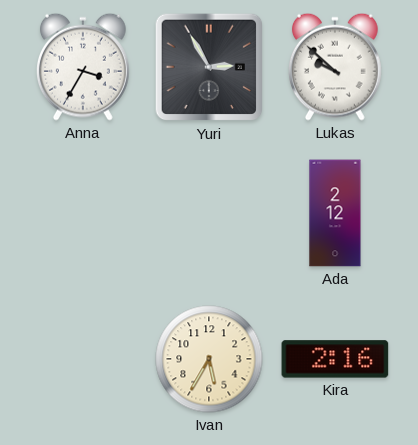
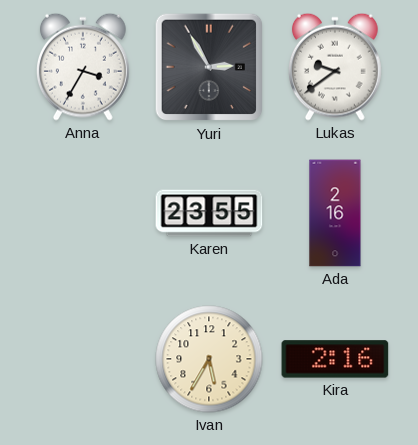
Lukas: 9:52 -> 9:39 (335, 67)
Karen: none -> 23:55 (209, 213)
Ada: 2:12 -> 2:16 (335, 213)
